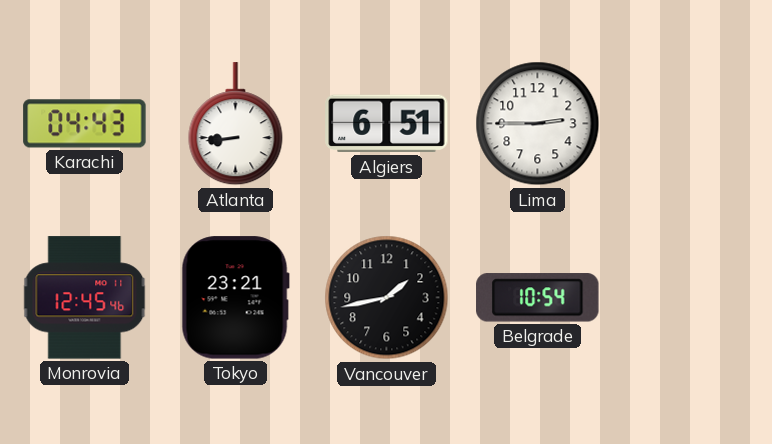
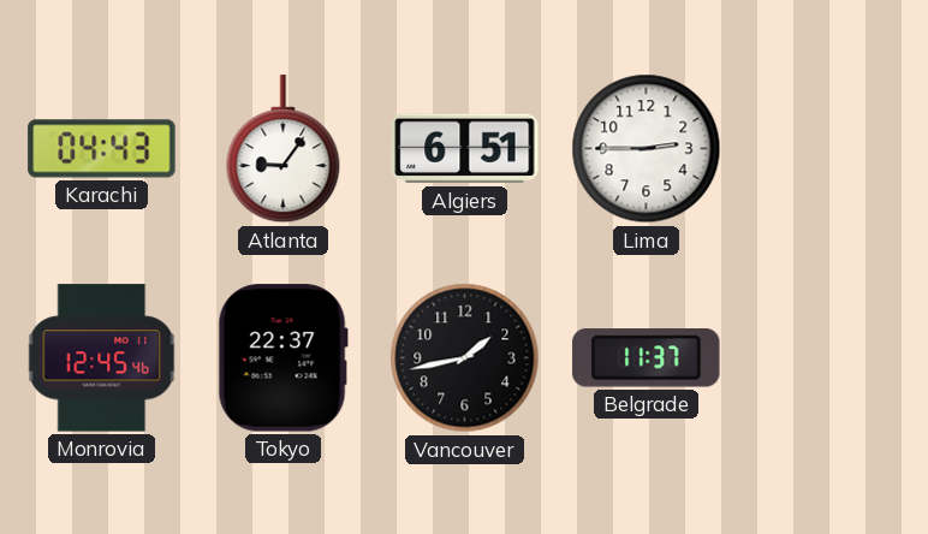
Atlanta: 8:44 -> 9:06 (284, 149)
Tokyo: 23:21 -> 22:37 (282, 358)
Belgrade: 10:54 -> 11:37 (647, 358)
